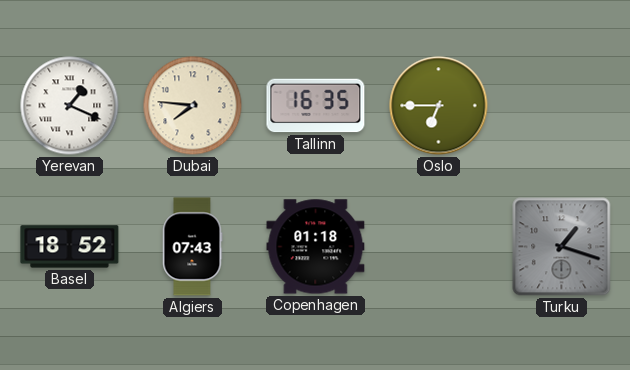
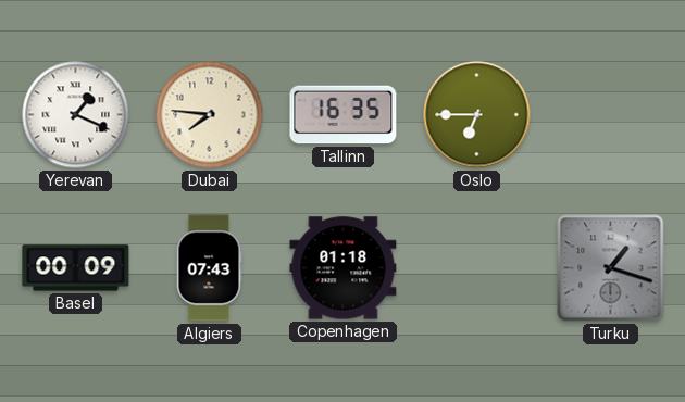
Basel: 18:52 -> 00:09 (76, 268)
